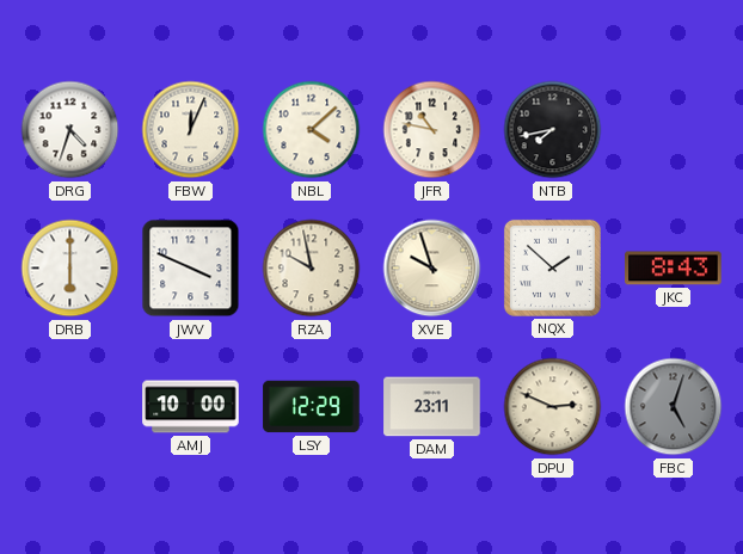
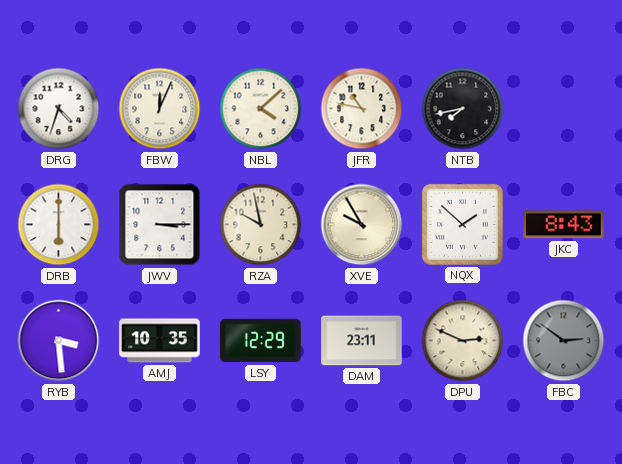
JWV: 3:49 -> 3:15 (160, 225)
XVE: 9:57 -> 9:55 (362, 225)
RYB: none -> 3:29 (59, 341)
AMJ: 10:00 -> 10:35 (160, 341)
FBC: 5:03 -> 2:51 (564, 341)
